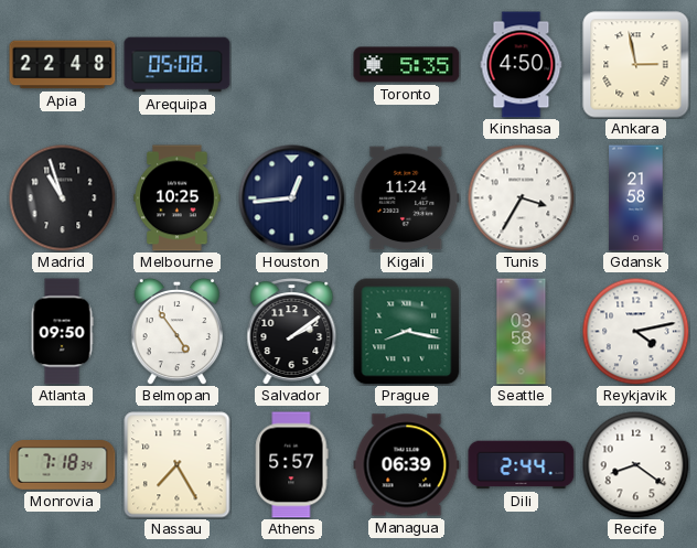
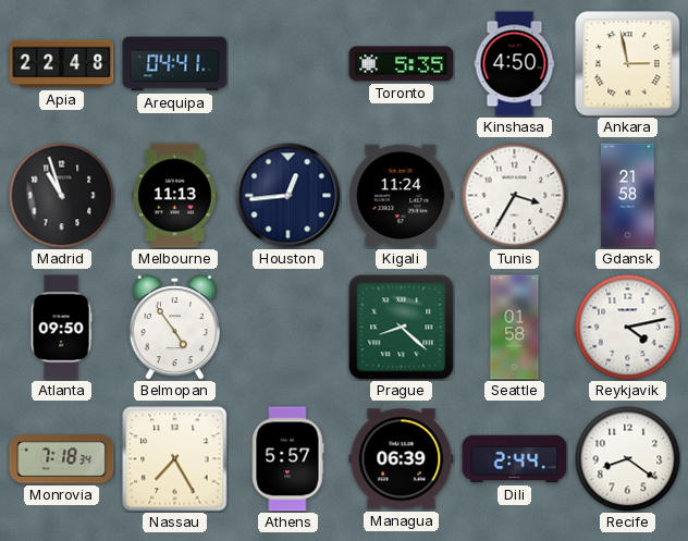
Arequipa: 05:08 -> 04:41 (175, 64)
Melbourne: 10:25 -> 11:13 (175, 196)
Salvador: 2:09 -> none (292, 332)
Prague: 8:17 -> 8:22 (402, 328)
Seattle: 03:58 -> 01:58 (515, 328)
